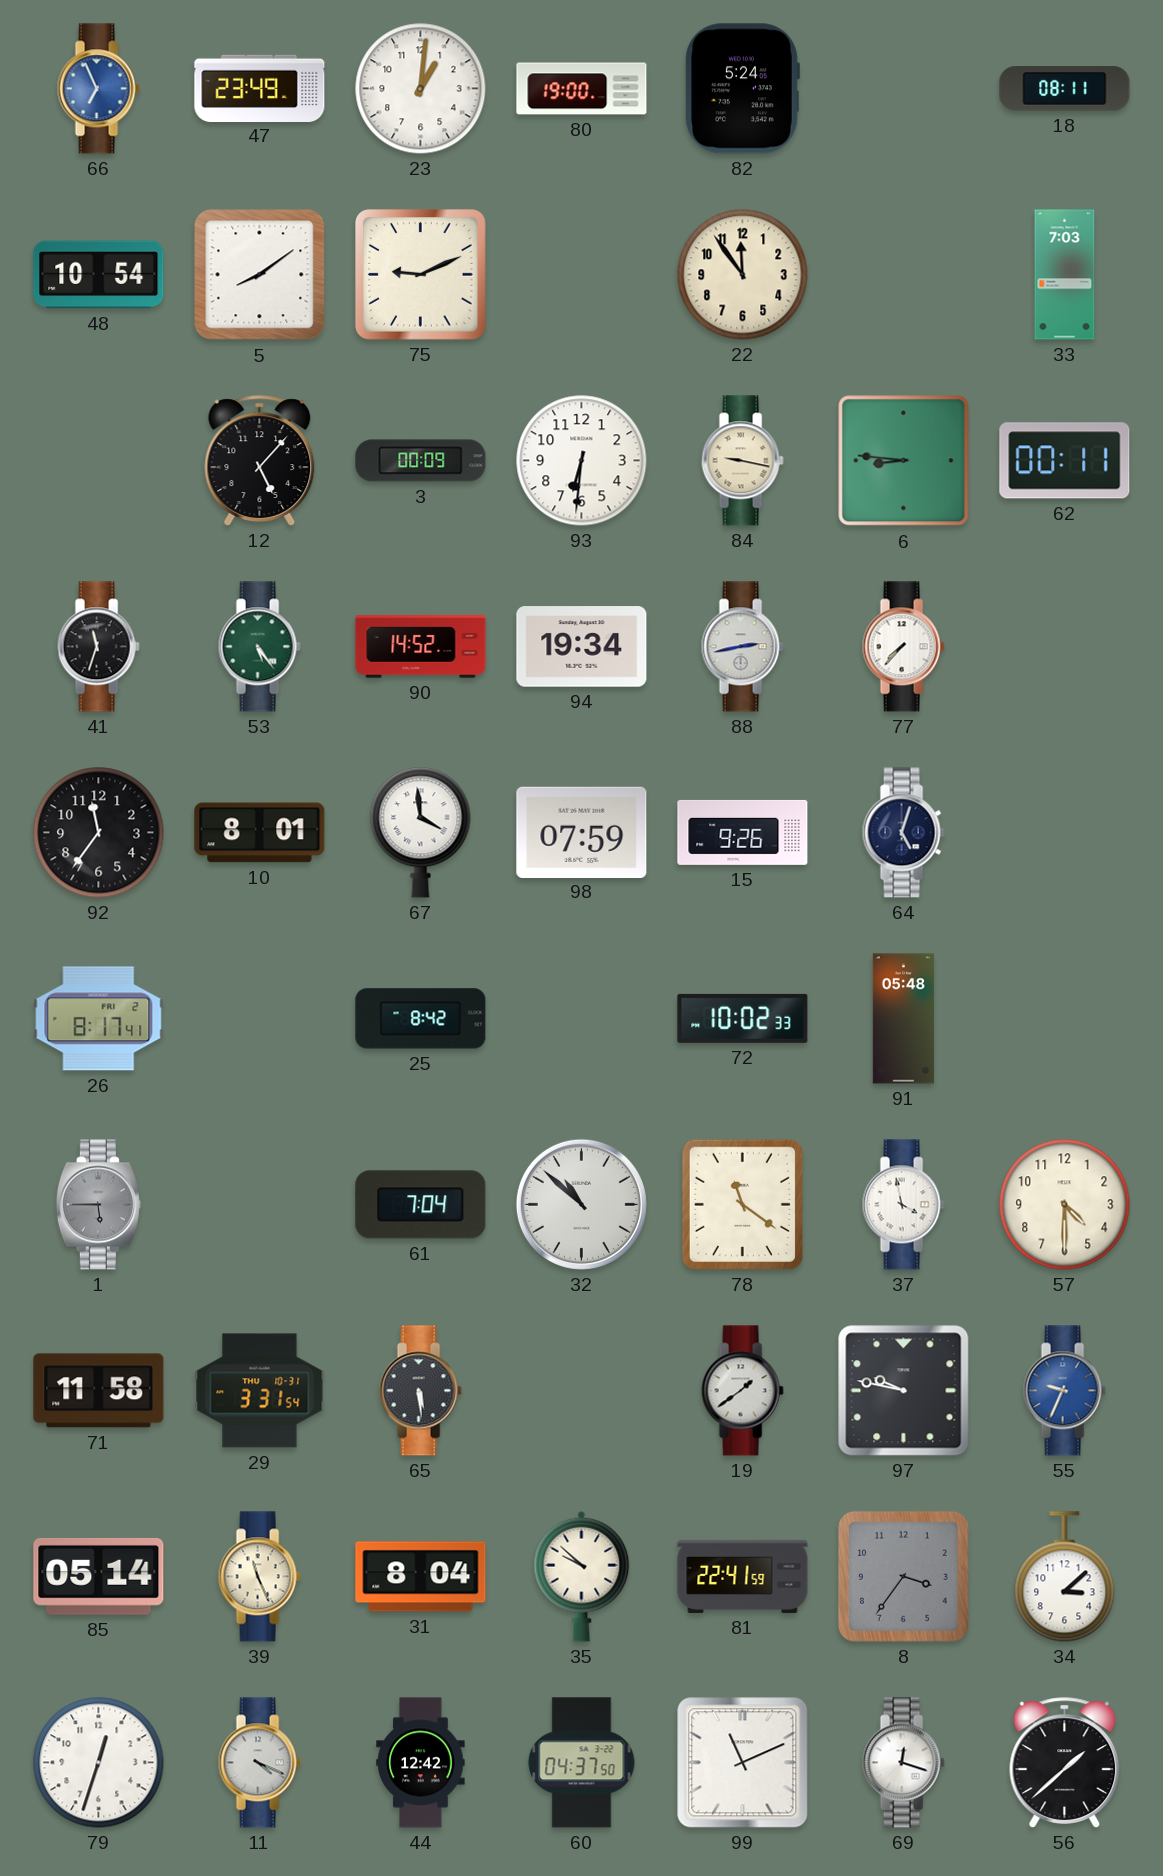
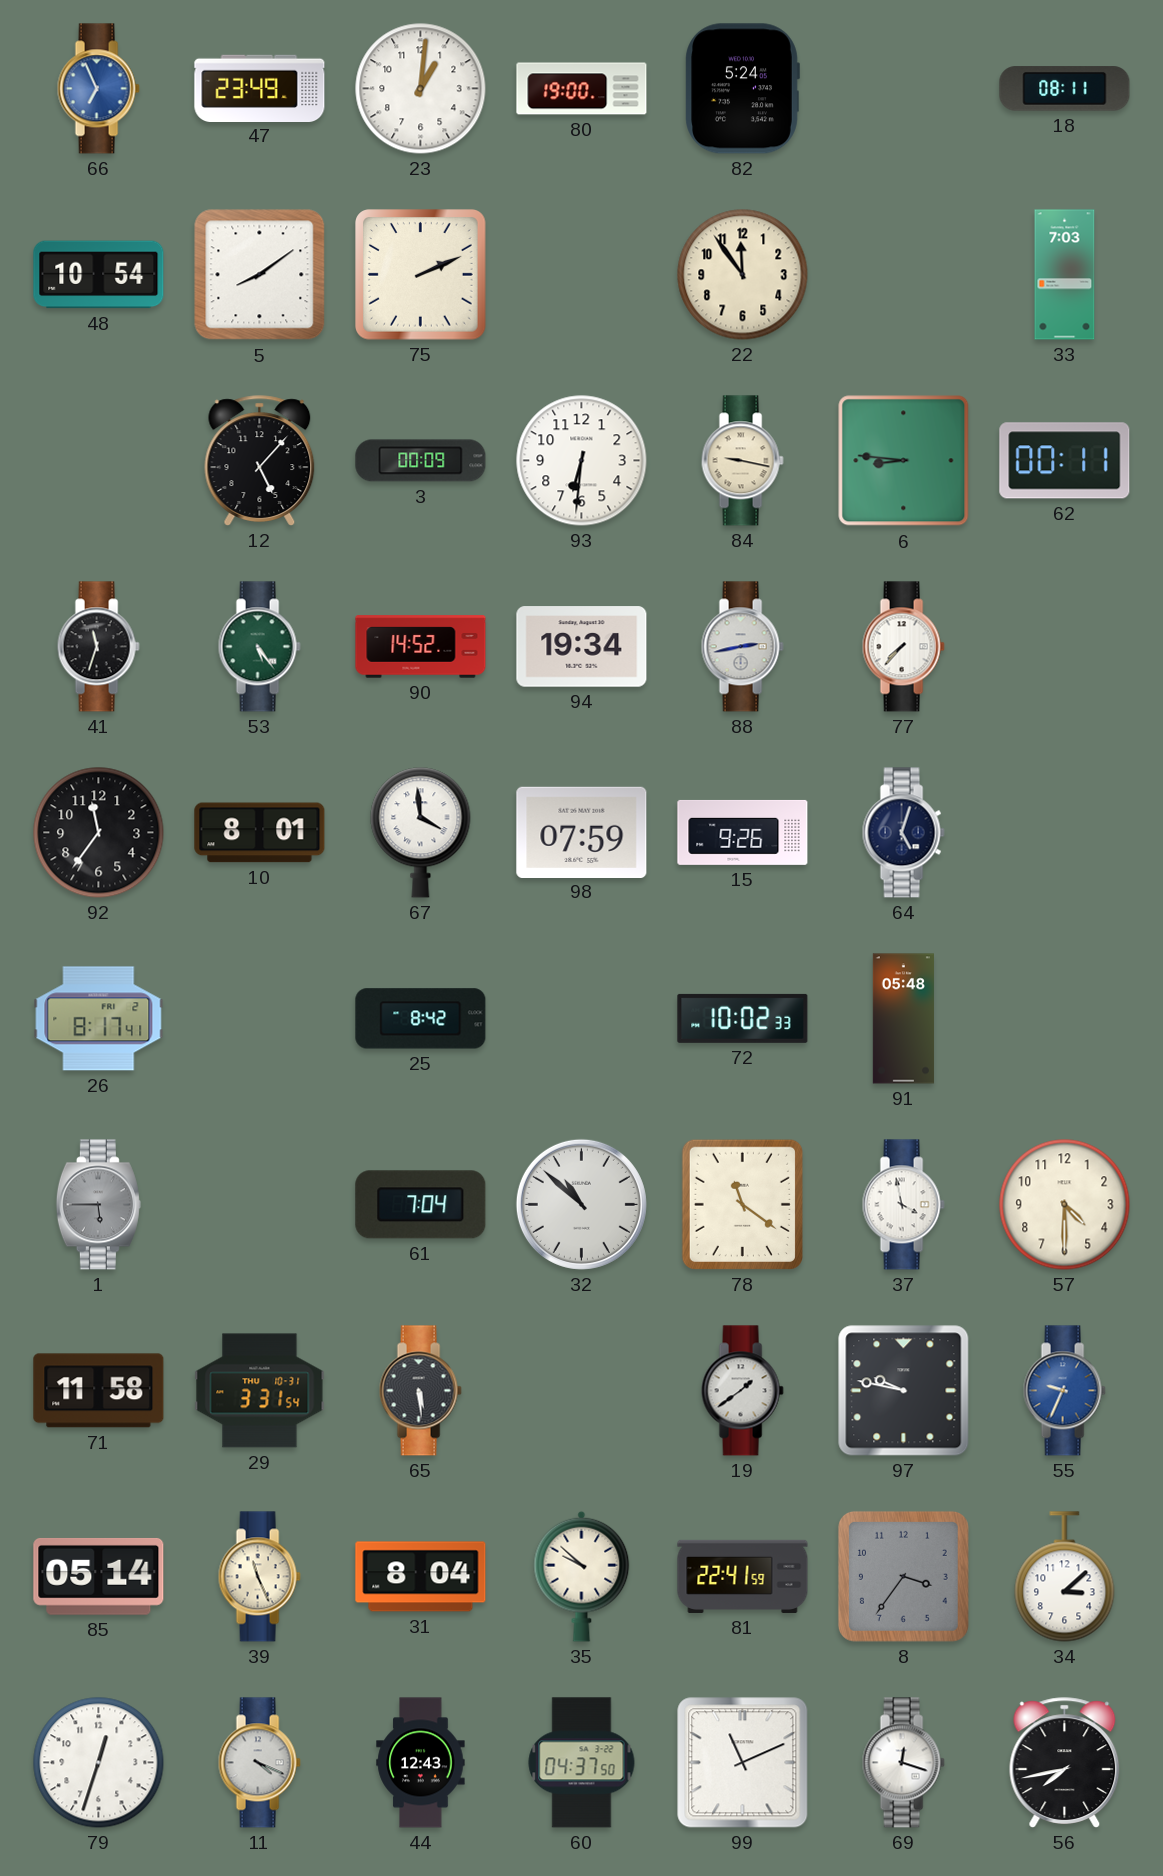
75: 9:11 -> 2:11 (421, 275)
44: 12:42 -> 12:43 (421, 1763)
56: 1:38 -> 7:43 (1065, 1763)
